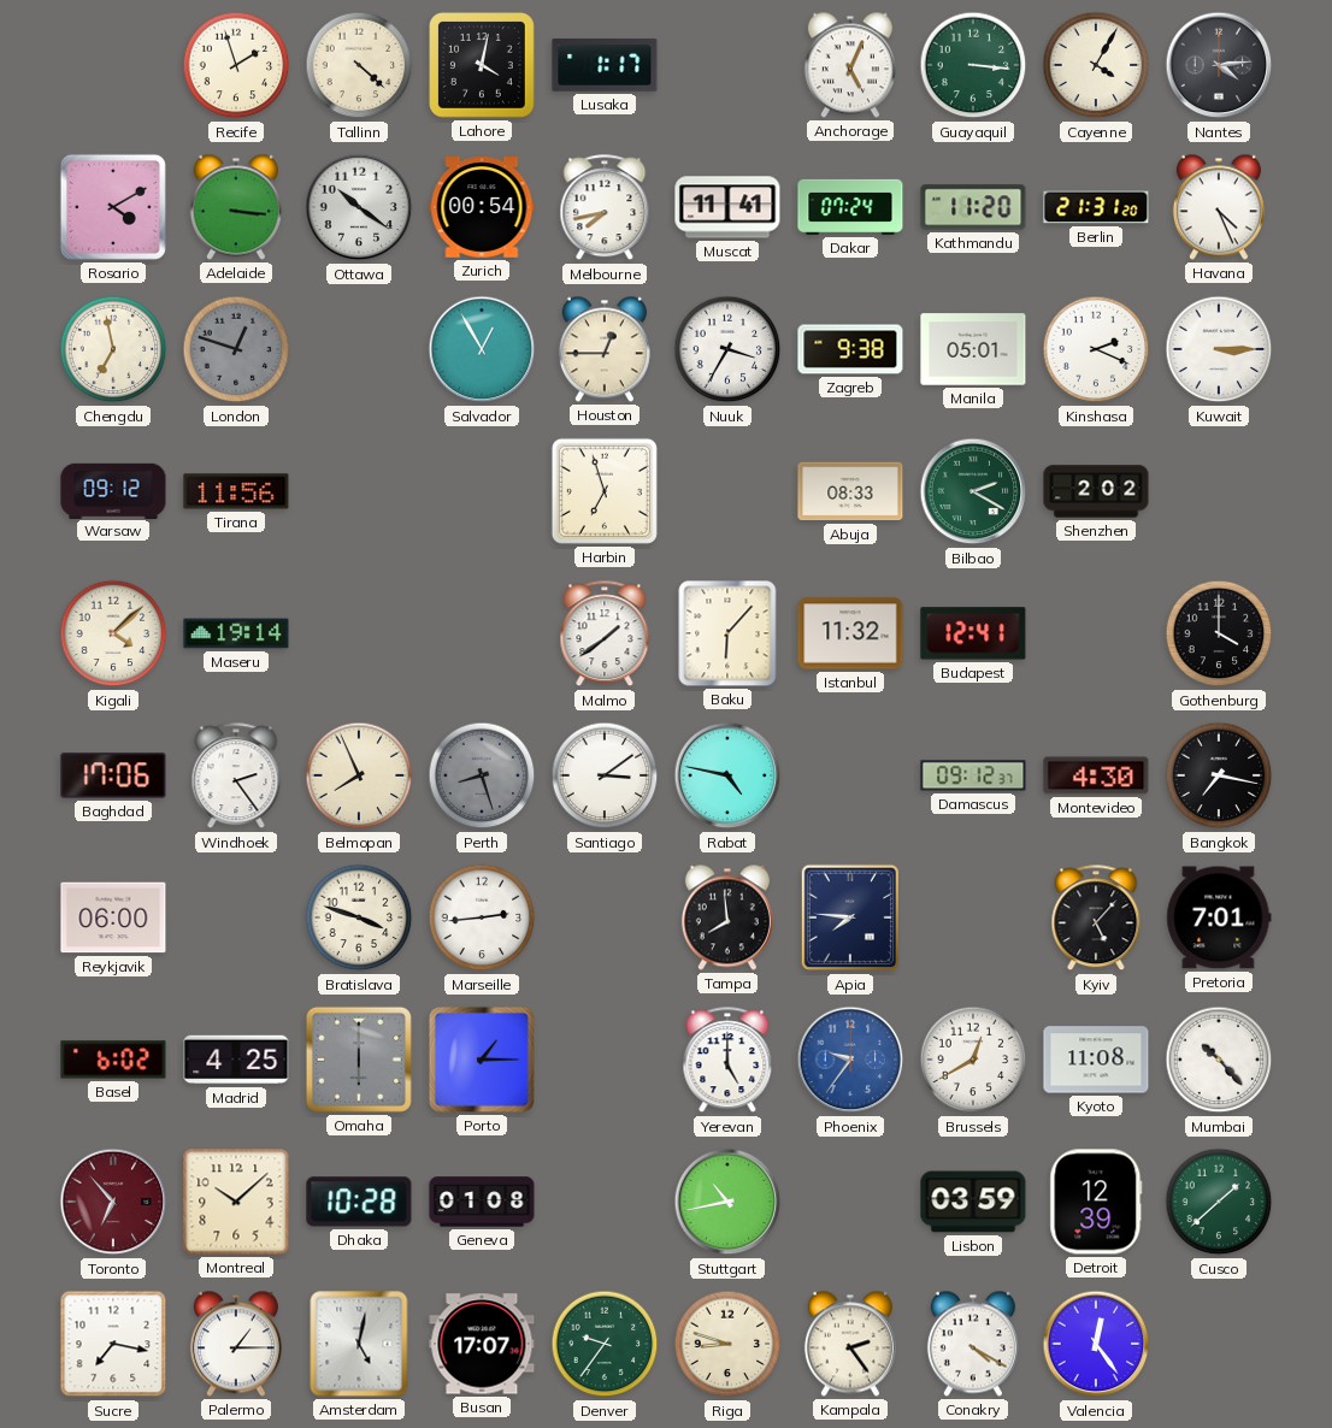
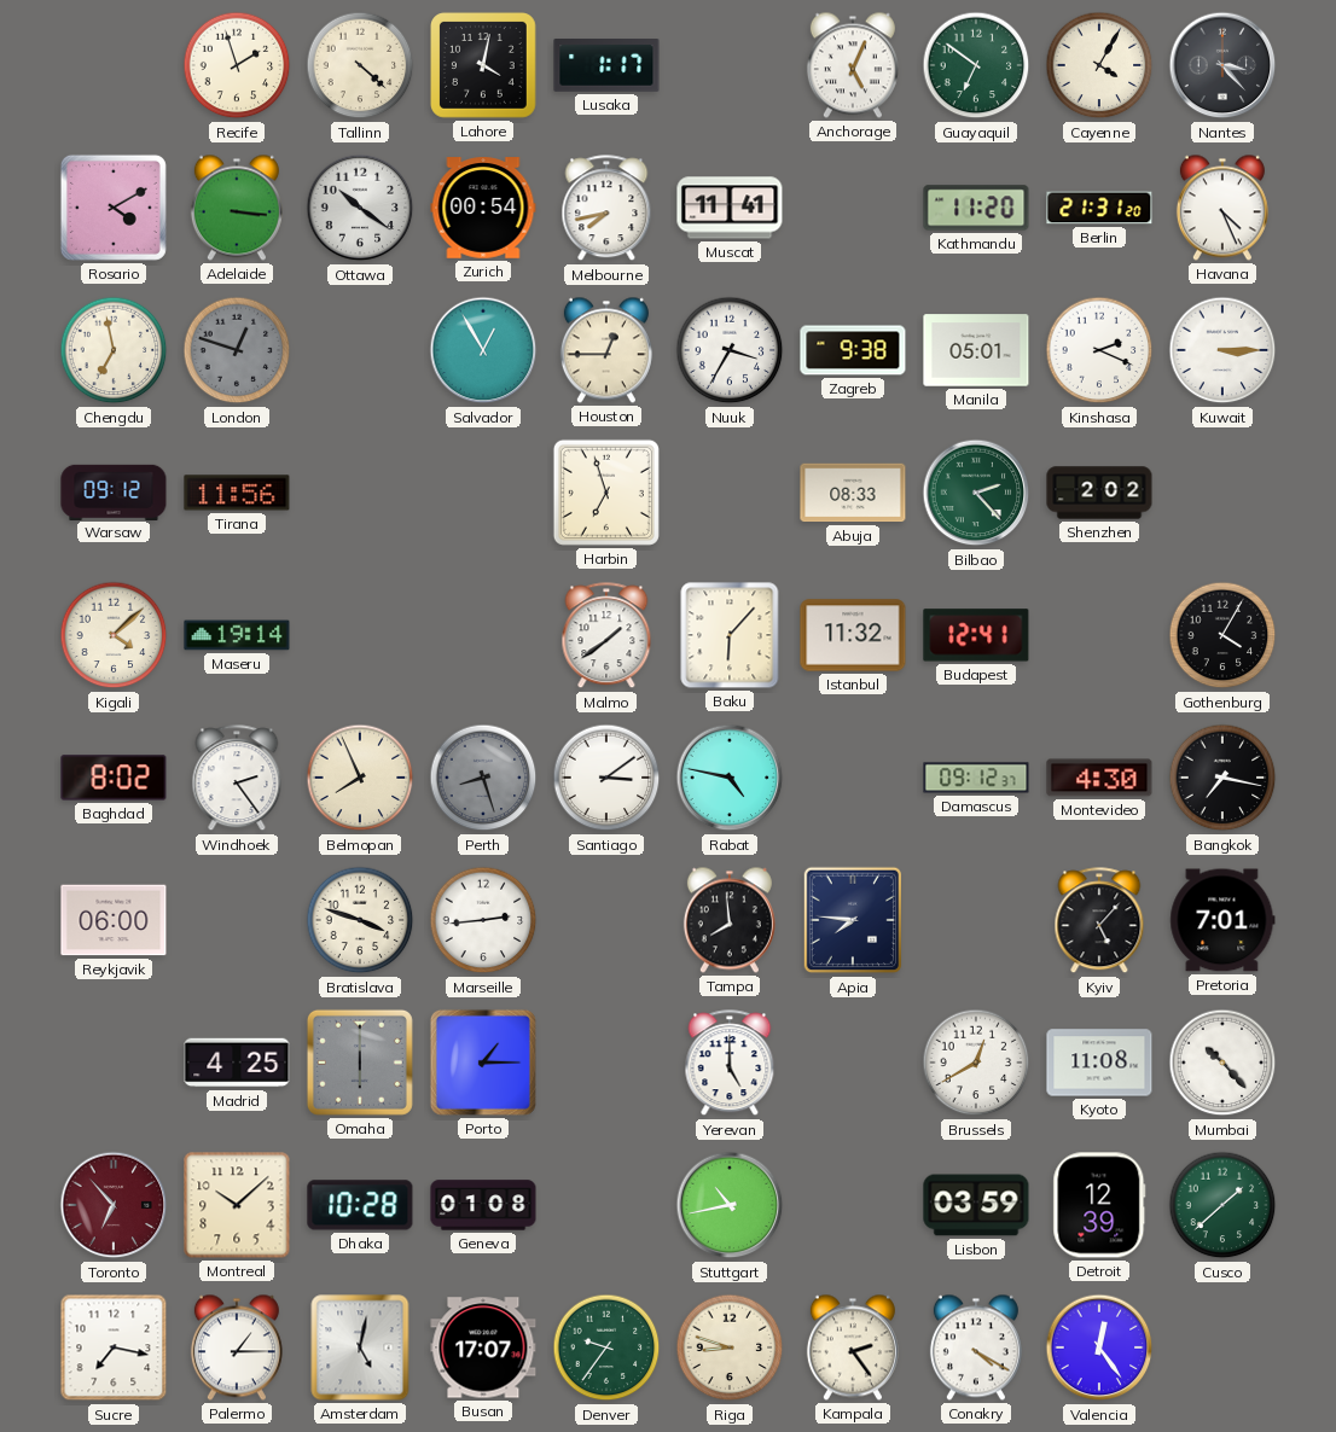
Guayaquil: 3:16 -> 6:51 (976, 65)
Nantes: 4:14 -> 3:23 (1222, 65)
Dakar: 07:24 -> none (850, 207)
Bilbao: 2:20 -> 2:23 (976, 493)
Gothenburg: 4:00 -> 4:05 (1222, 635)
Baghdad: 17:06 -> 8:02 (114, 778)
Basel: 6:02 -> none (113, 1060)
Phoenix: 9:36 -> none (850, 1060)
